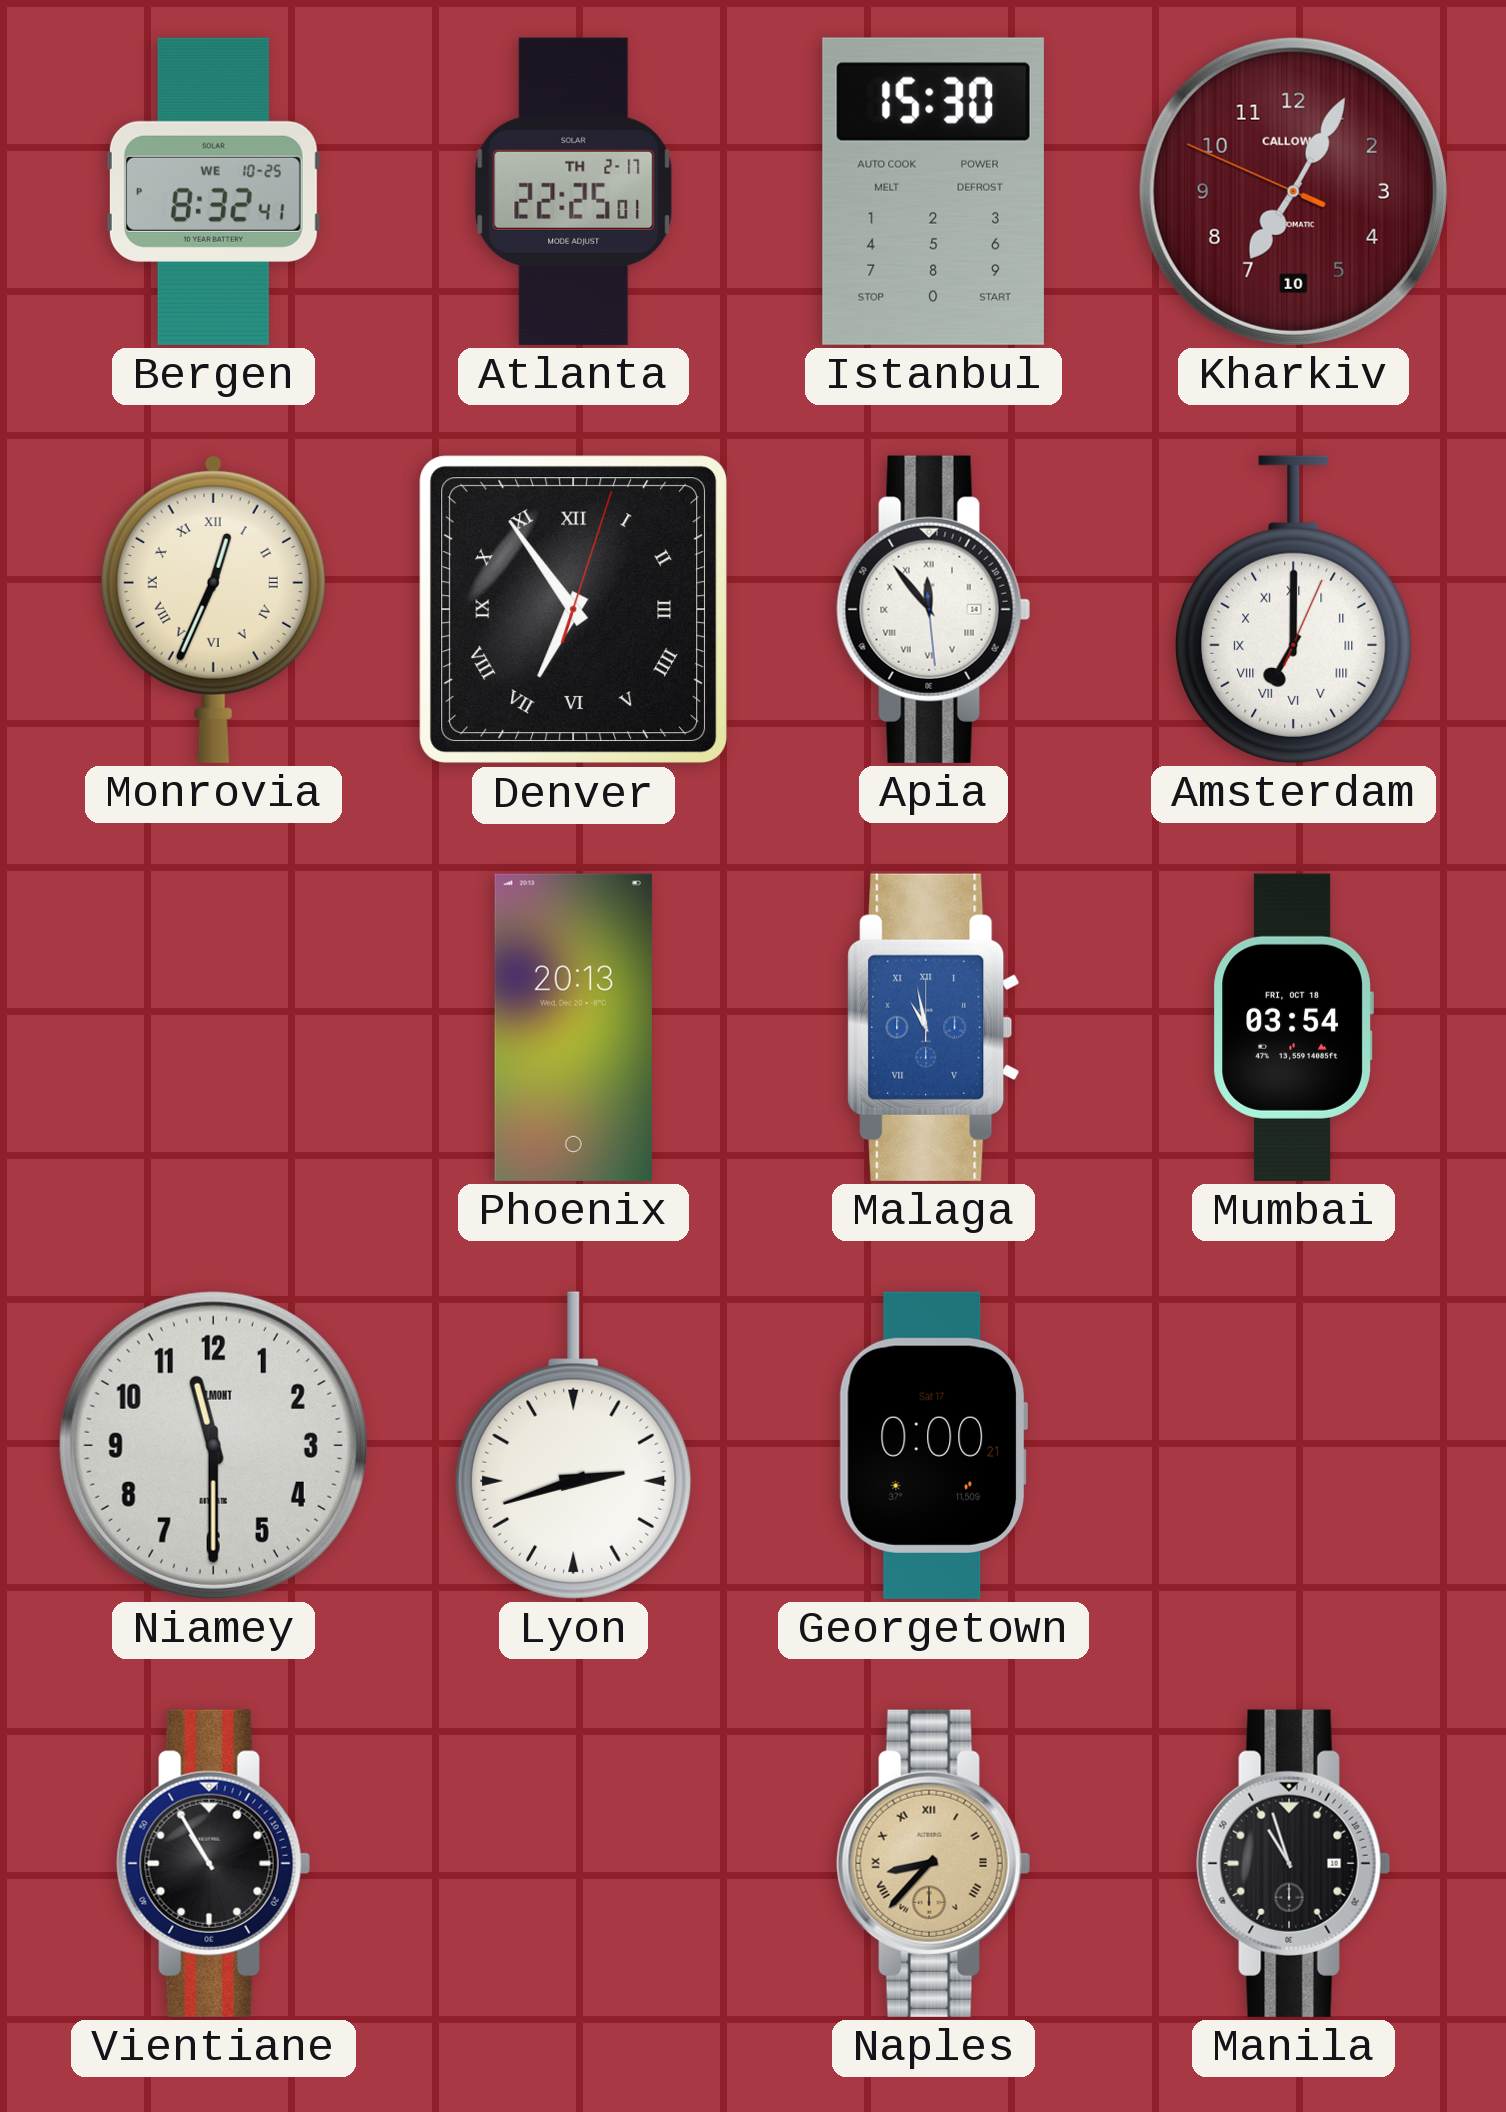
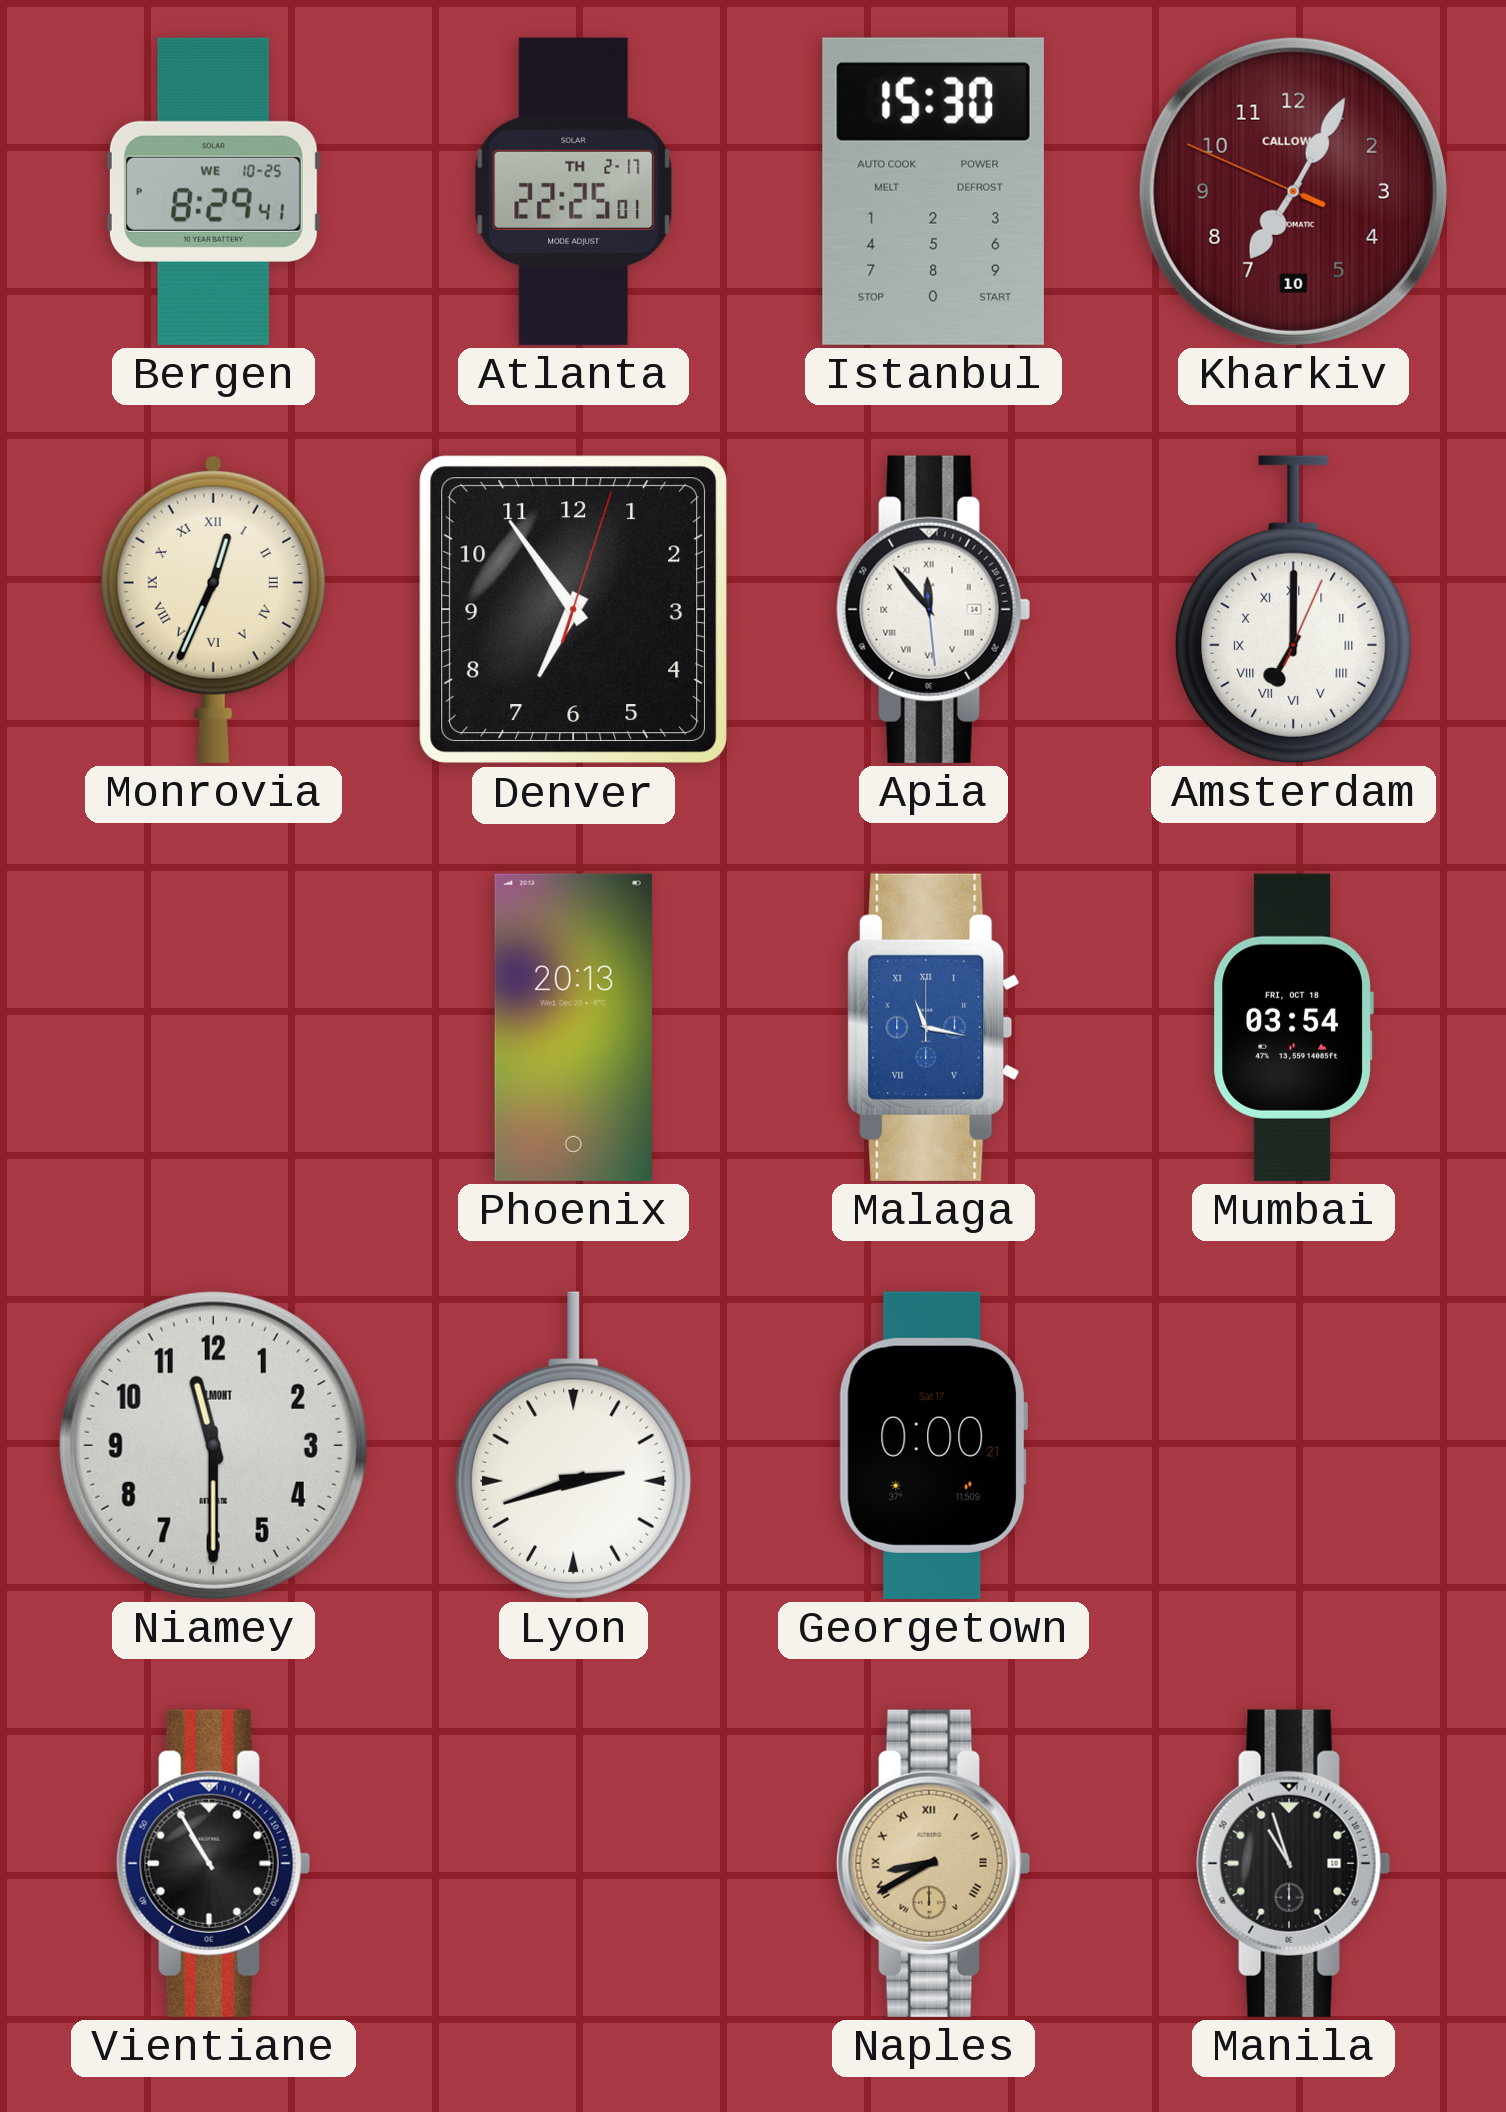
Bergen: 8:32 -> 8:29 (213, 191)
Denver numerals: Roman -> Arabic (574, 610)
Malaga: 10:58 -> 11:17 (934, 1027)
Naples: 8:37 -> 8:40 (934, 1863)
